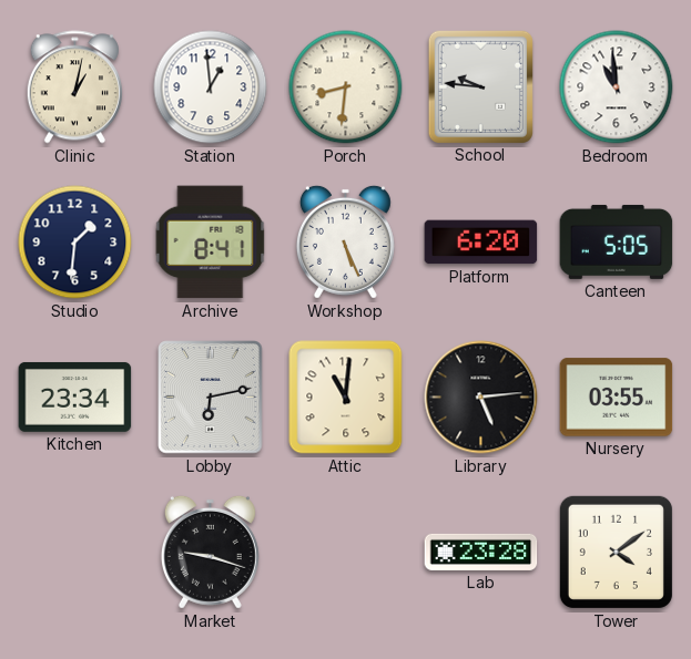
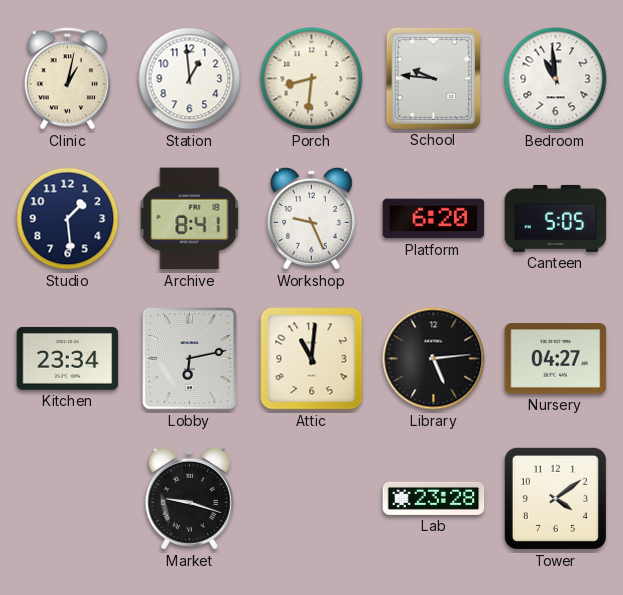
Studio: 1:31 -> 1:29 (68, 219)
Workshop: 5:26 -> 9:26 (311, 218)
Nursery: 03:55 -> 04:27 (556, 359)
